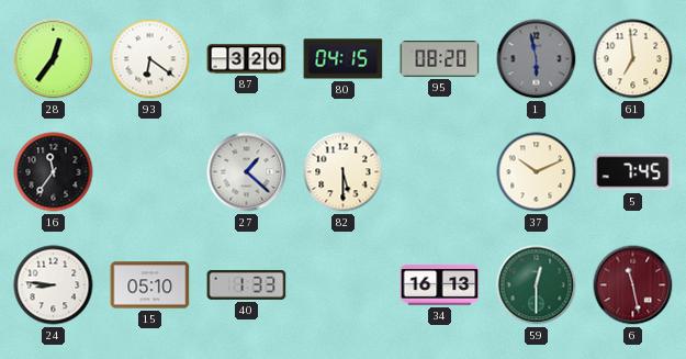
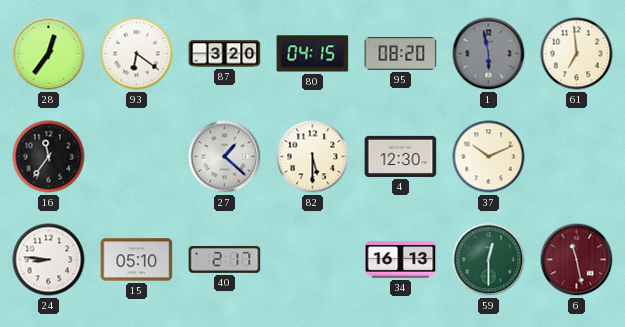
4: none -> 12:30 (401, 156)
5: 7:45 -> none (633, 172)
40: 1:33 -> 2:17 (225, 259)
